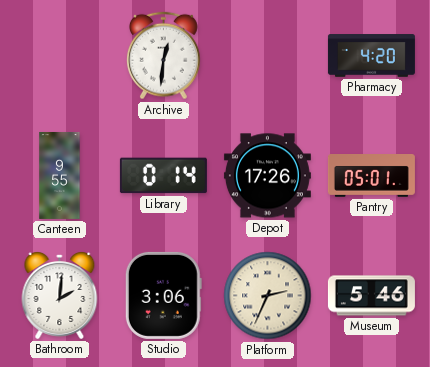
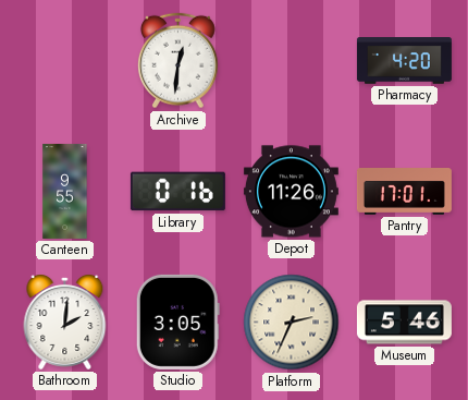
Library: 0:14 -> 0:16 (177, 192)
Depot: 17:26 -> 11:26 (291, 192)
Pantry: 05:01 -> 17:01 (404, 192)
Studio: 3:06 -> 3:05 (177, 322)
